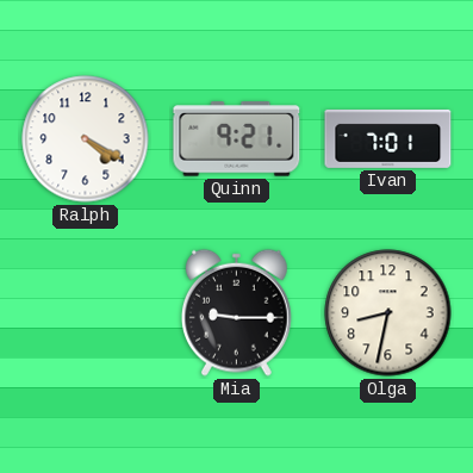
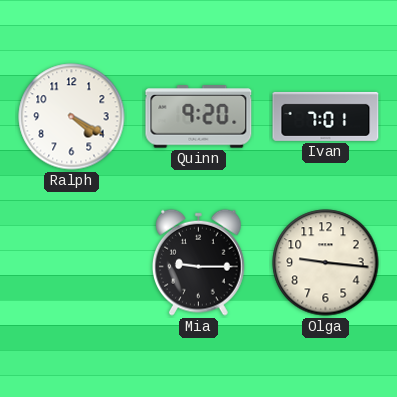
Quinn: 9:21 -> 9:20 (199, 117)
Olga: 8:32 -> 9:16 (326, 263)
